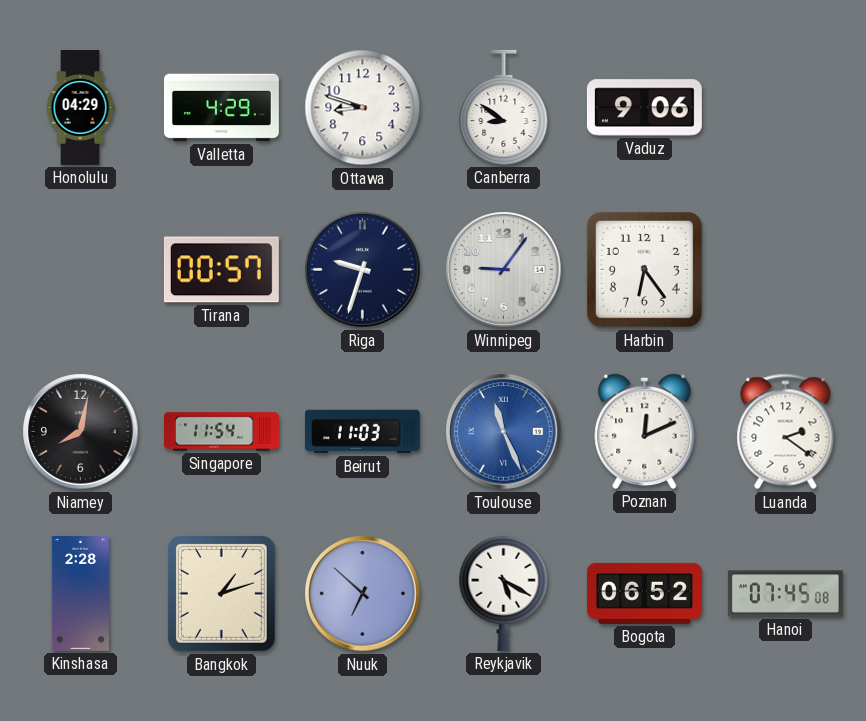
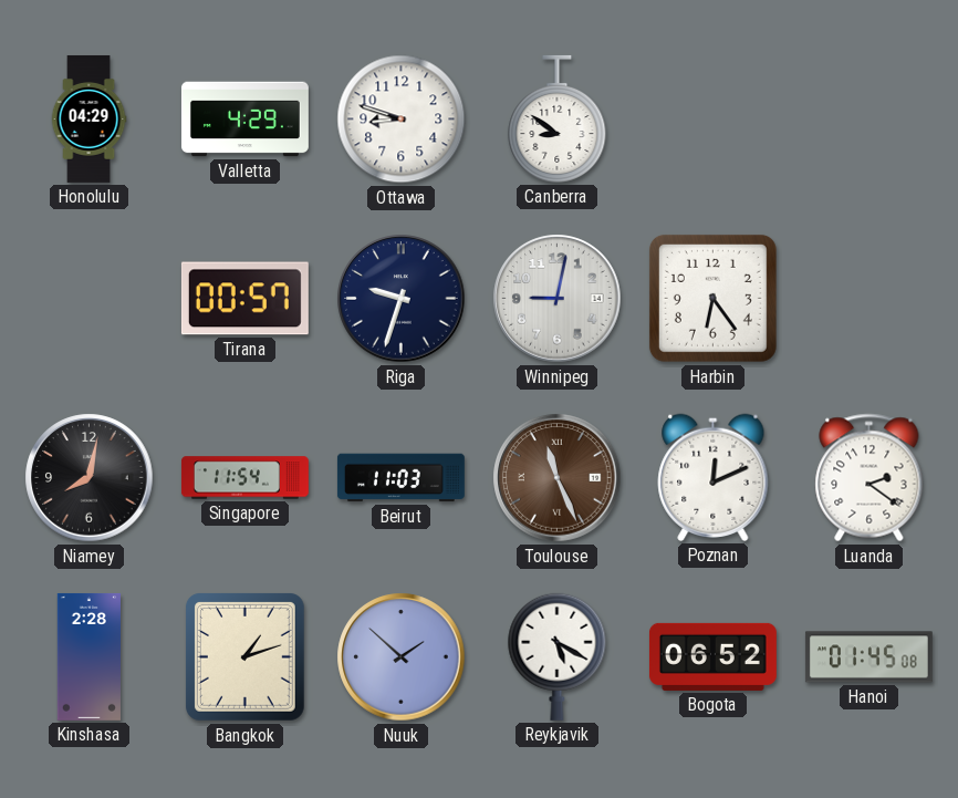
Vaduz: 9:06 -> none (644, 108)
Winnipeg: 9:06 -> 9:02 (558, 299)
Toulouse dial: blue -> brown (558, 478)
Nuuk: 6:52 -> 1:52 (402, 657)
Hanoi: 07:45 -> 01:45 (868, 657)
